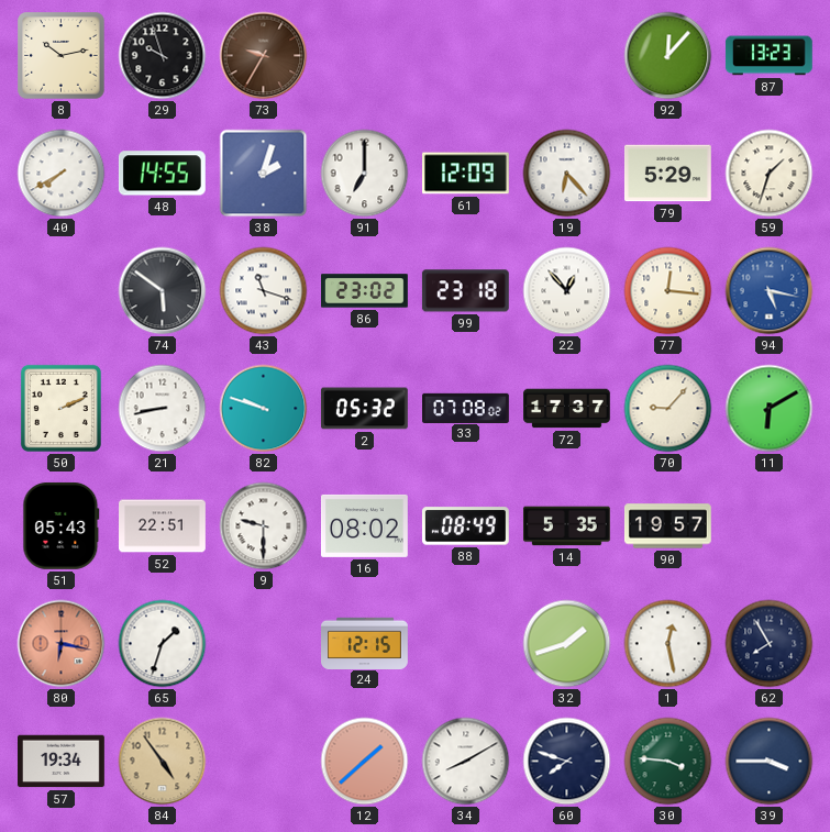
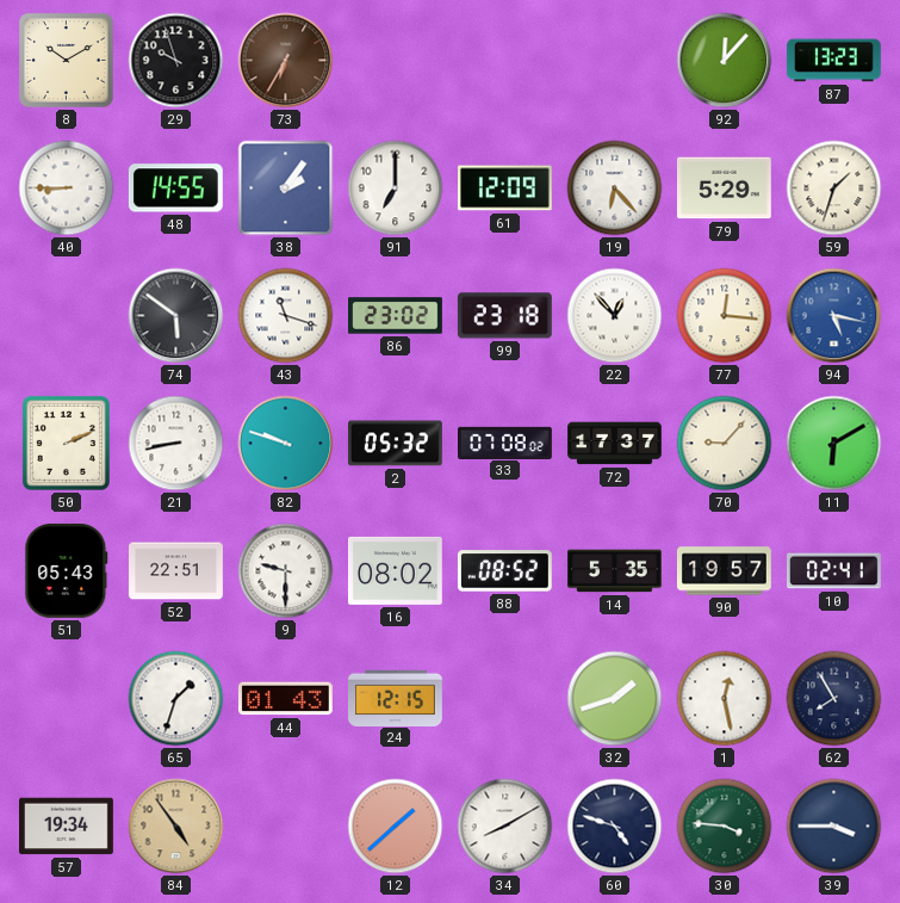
8: 10:13 -> 10:10 (67, 61)
73: 9:35 -> 6:35 (286, 61)
40: 7:40 -> 8:45 (67, 188)
38: 2:03 -> 2:06 (286, 188)
88: 08:49 -> 08:52 (504, 571)
10: none -> 02:41 (834, 571)
80: 6:17 -> none (62, 644)
44: none -> 01:43 (285, 699)
60: 7:48 -> 4:48 (615, 827)
